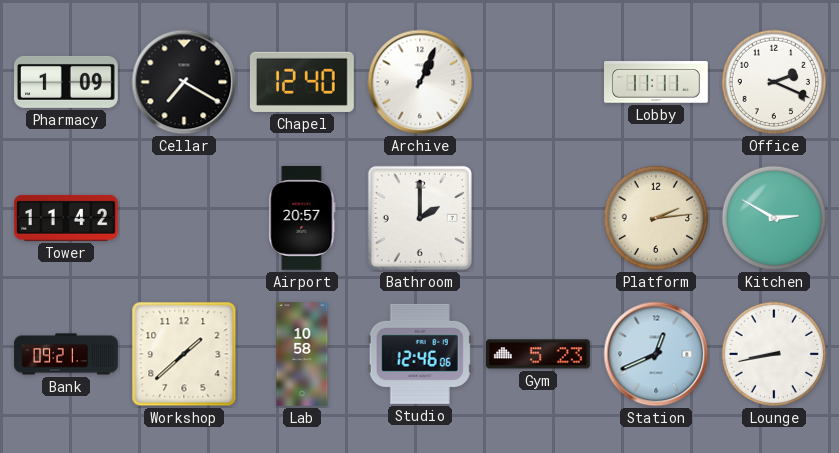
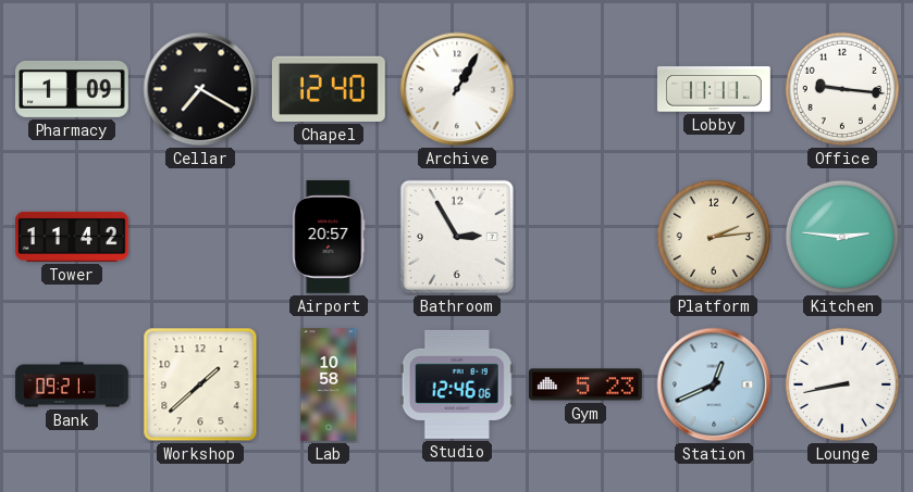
Archive: 1:04 -> 1:05 (457, 89)
Office: 2:19 -> 9:16 (842, 89)
Bathroom: 2:00 -> 2:55 (457, 237)
Kitchen: 2:50 -> 2:46 (842, 237)
